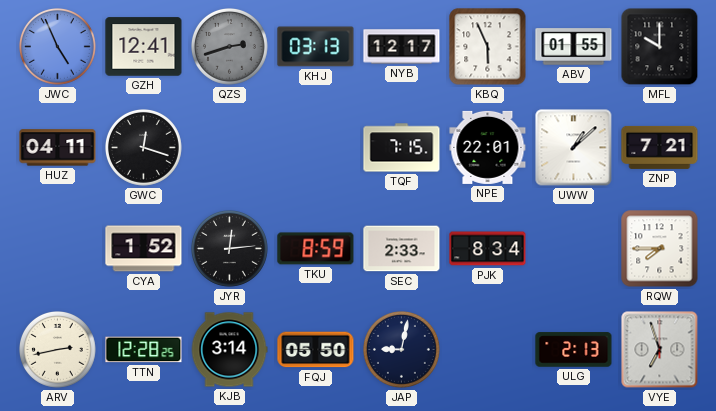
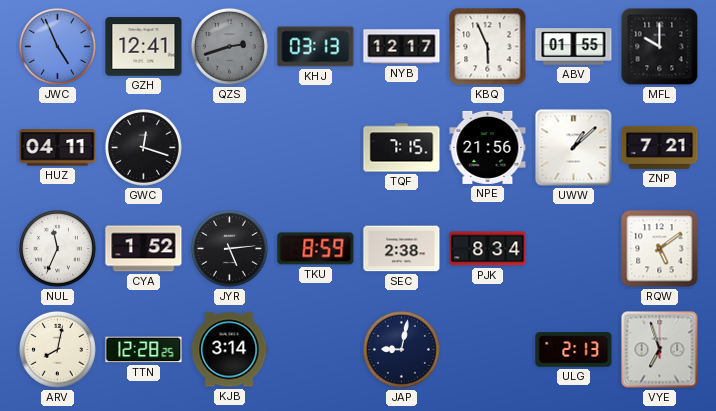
NPE: 22:01 -> 21:56 (488, 147)
NUL: none -> 11:34 (58, 249)
JYR: 12:14 -> 5:14 (230, 249)
SEC: 2:33 -> 2:38 (402, 249)
RQW: 7:45 -> 5:09 (660, 249)
ARV: 2:43 -> 8:02 (58, 350)
FQJ: 05:50 -> none (316, 350)
